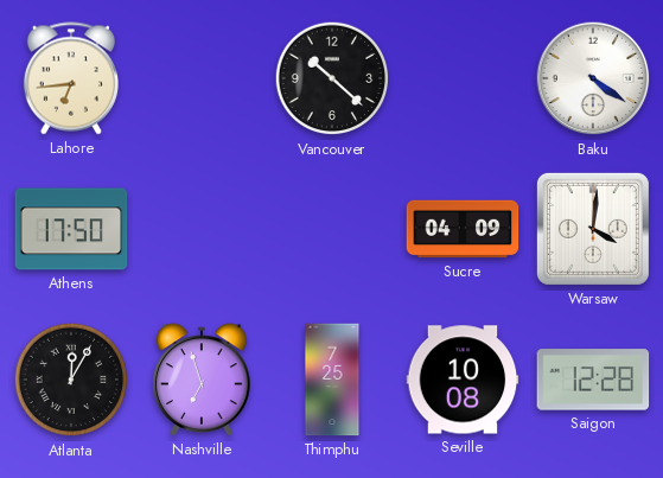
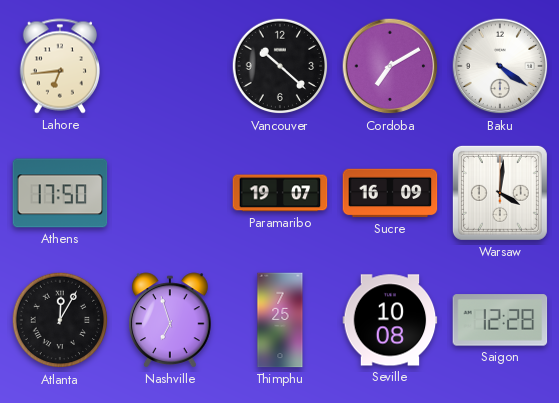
Cordoba: none -> 7:10 (390, 66)
Paramaribo: none -> 19:07 (280, 193)
Sucre: 04:09 -> 16:09 (390, 193)
